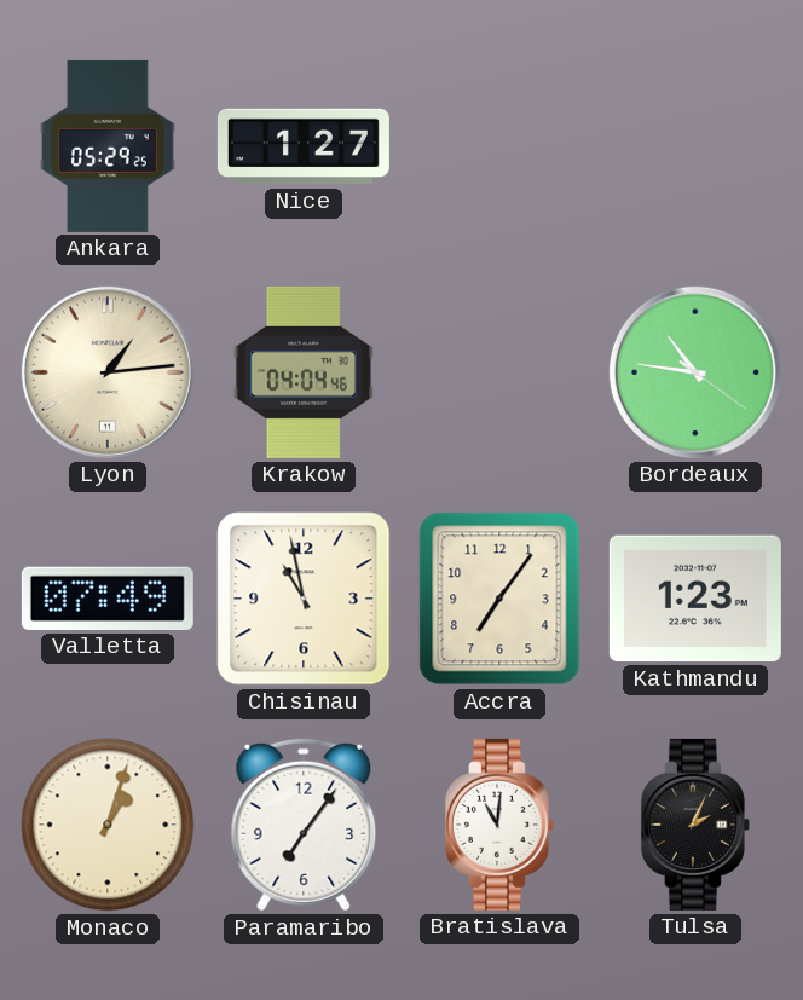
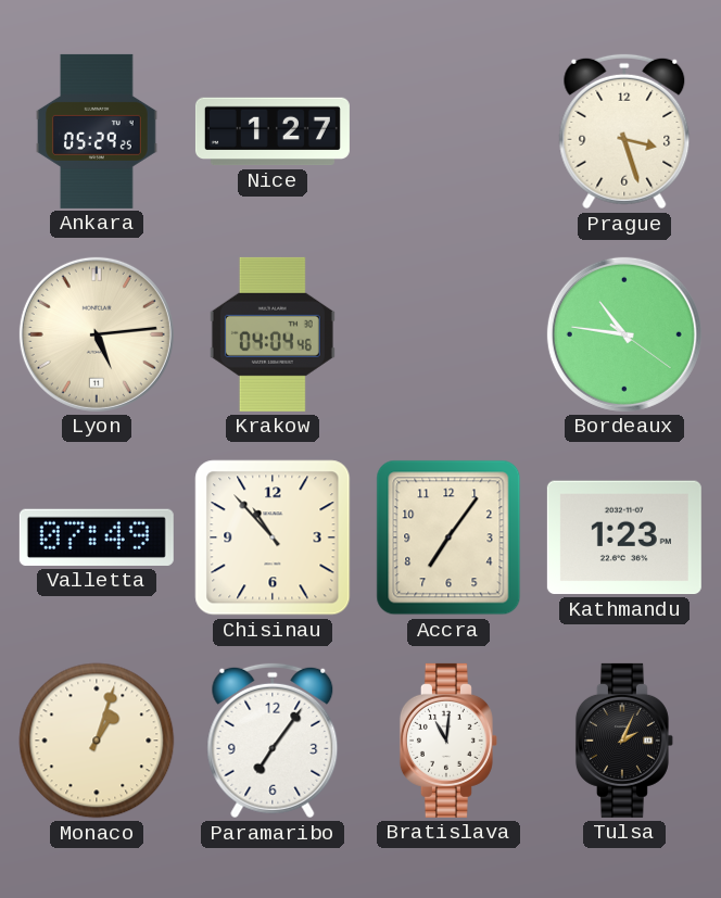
Prague: none -> 3:27 (624, 131)
Lyon: 1:14 -> 5:14 (97, 334)
Chisinau: 10:58 -> 10:53 (273, 537)
